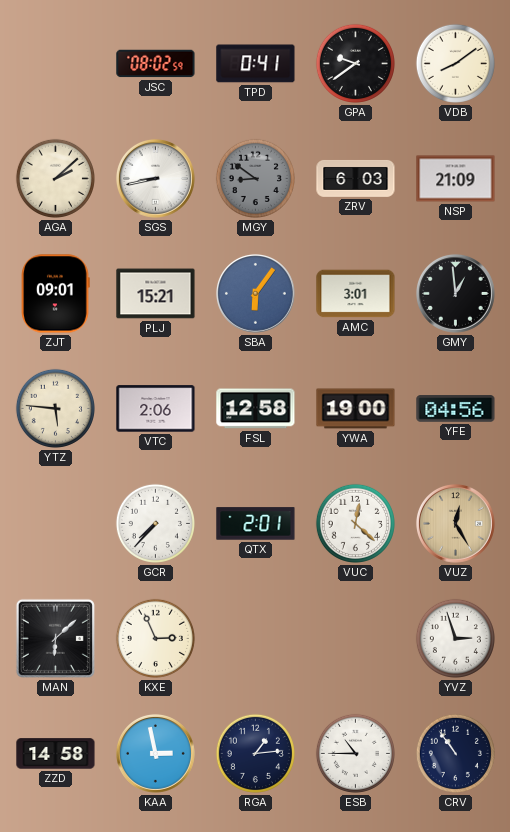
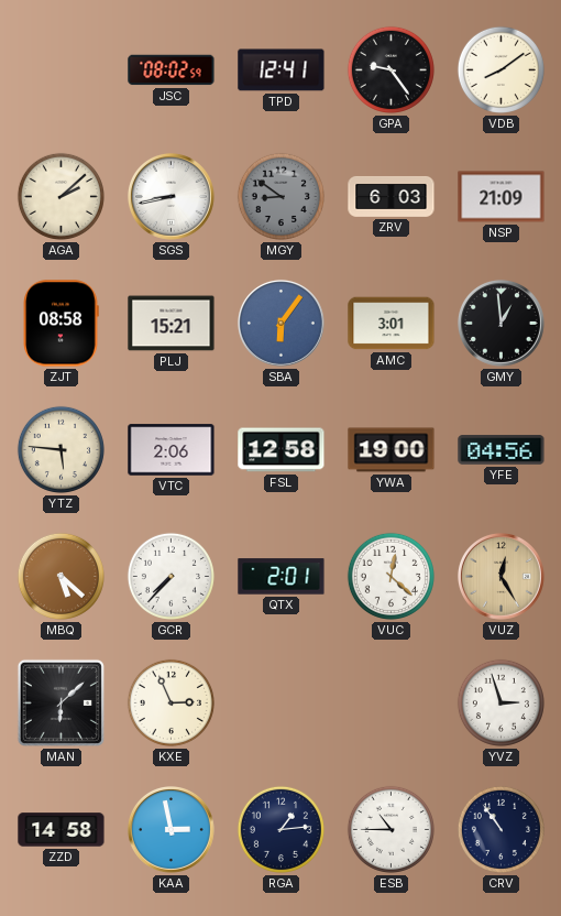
TPD: 0:41 -> 12:41 (282, 70)
GPA: 9:39 -> 9:24 (391, 69)
ZJT: 09:01 -> 08:58 (61, 324)
MBQ: none -> 5:22 (61, 576)
